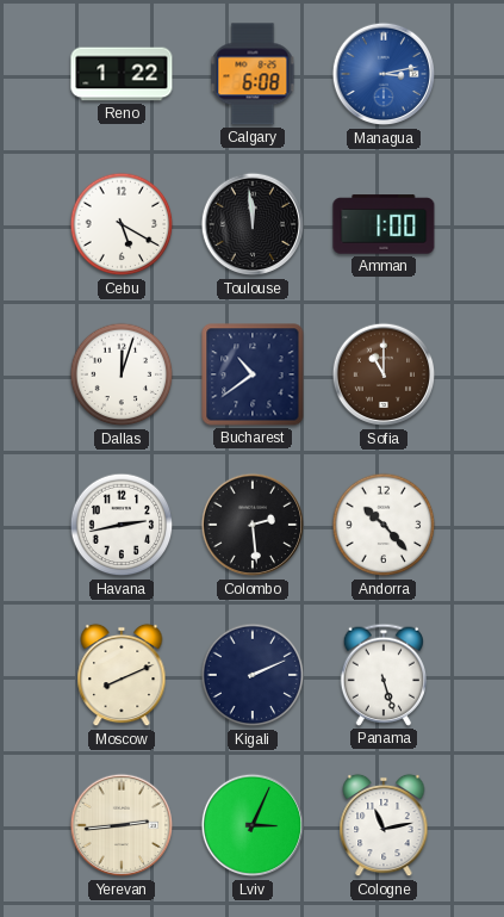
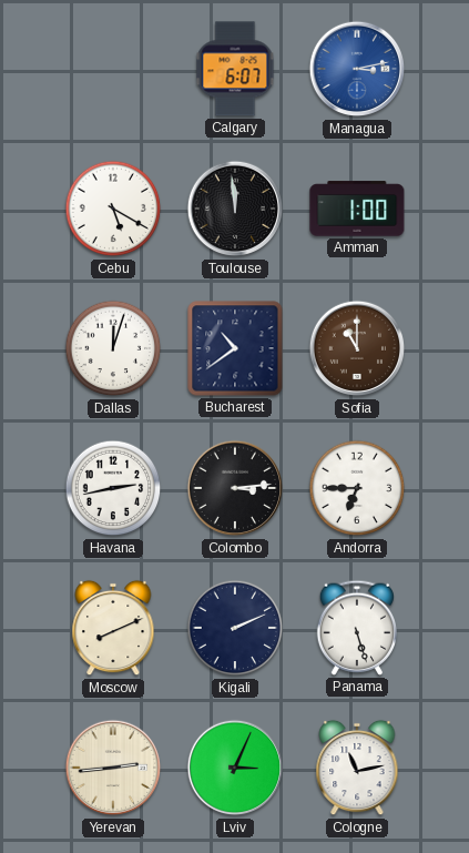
Reno: 1:22 -> none (122, 74)
Calgary: 6:08 -> 6:07 (235, 69)
Colombo: 2:29 -> 3:14 (235, 488)
Andorra: 10:23 -> 6:45 (357, 488)
